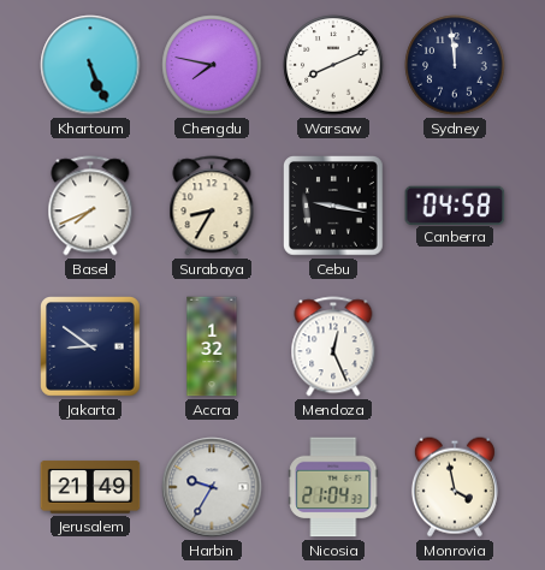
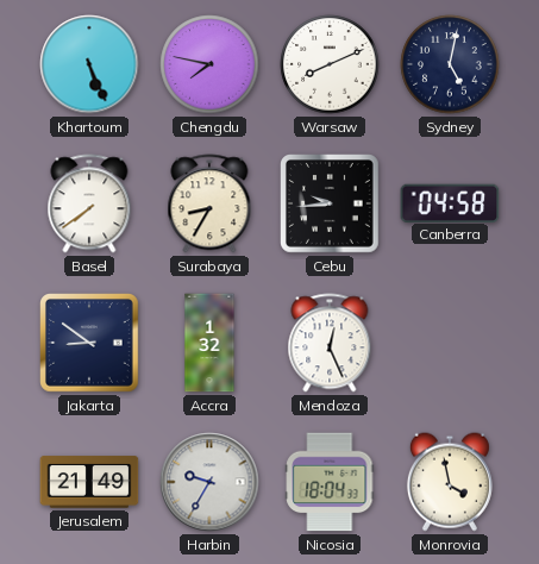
Sydney: 11:59 -> 5:02 (450, 64)
Basel: 7:41 -> 7:39 (89, 203)
Cebu: 9:17 -> 9:44 (331, 205)
Nicosia: 21:04 -> 18:04 (330, 482)
